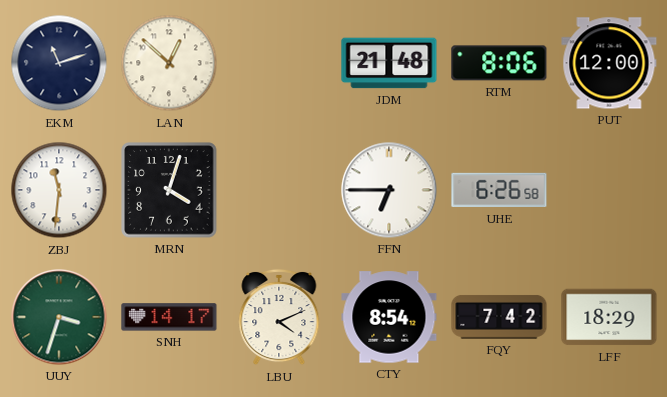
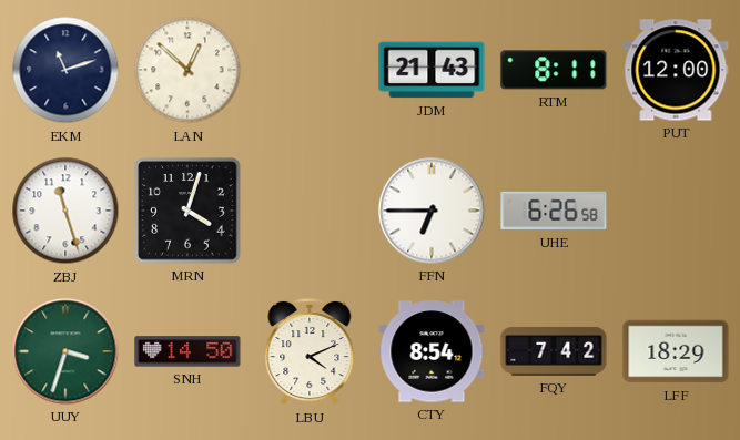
JDM: 21:48 -> 21:43 (432, 70)
RTM: 8:06 -> 8:11 (554, 70)
ZBJ: 11:31 -> 11:27 (65, 211)
SNH: 14:17 -> 14:50 (187, 351)
